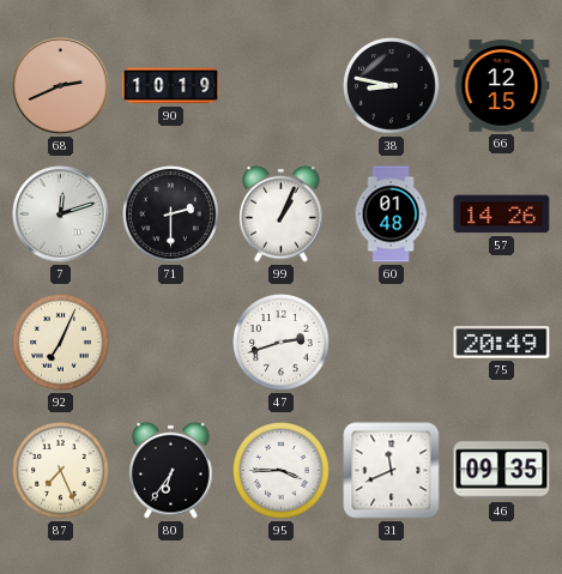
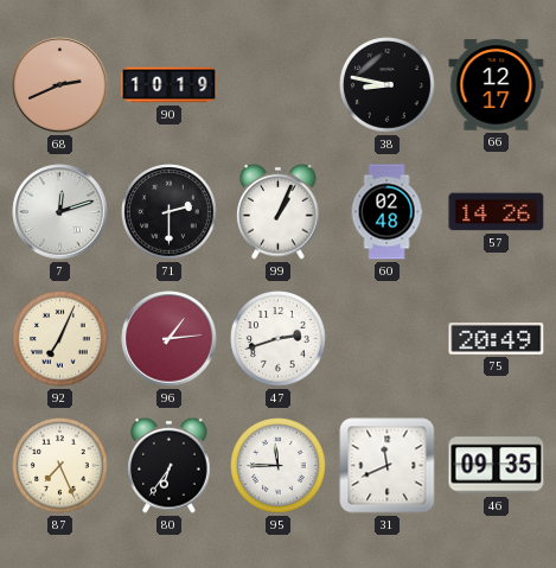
66: 12:15 -> 12:17 (497, 85)
60: 01:48 -> 02:48 (386, 212)
96: none -> 1:14 (170, 339)
95: 3:45 -> 11:45 (279, 466)
